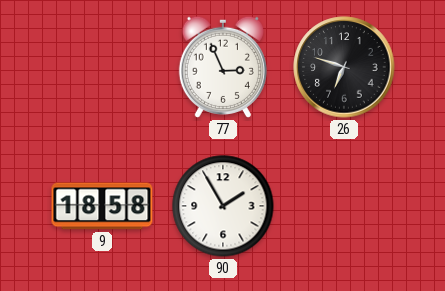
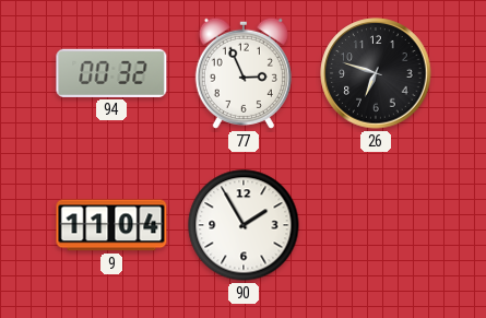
94: none -> 00:32 (111, 73)
9: 18:58 -> 11:04 (111, 225)
